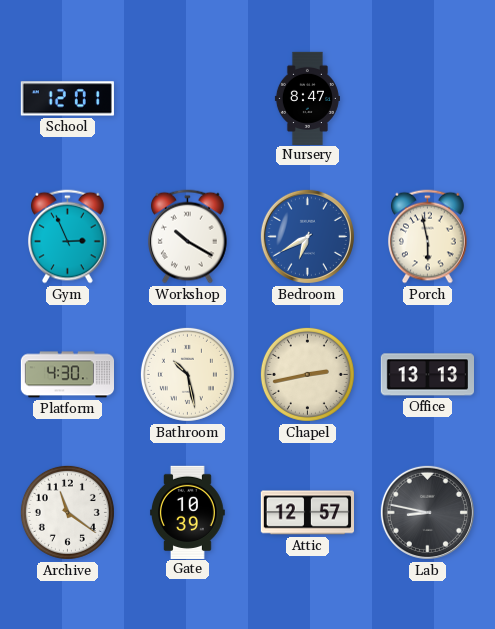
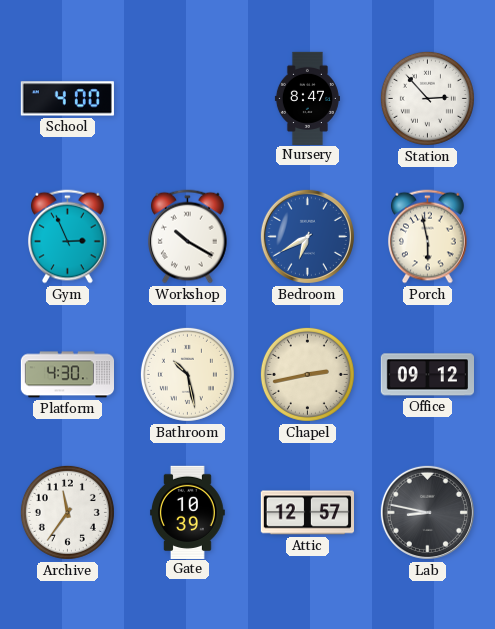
School: 12:01 -> 4:00 (67, 99)
Station: none -> 2:53 (427, 98)
Office: 13:13 -> 09:12 (427, 375)
Archive: 11:21 -> 11:36 (67, 512)
